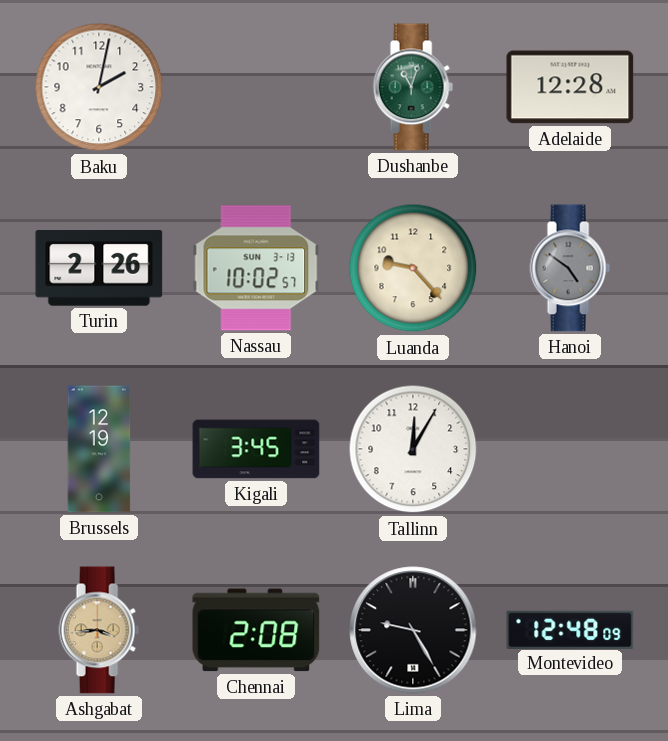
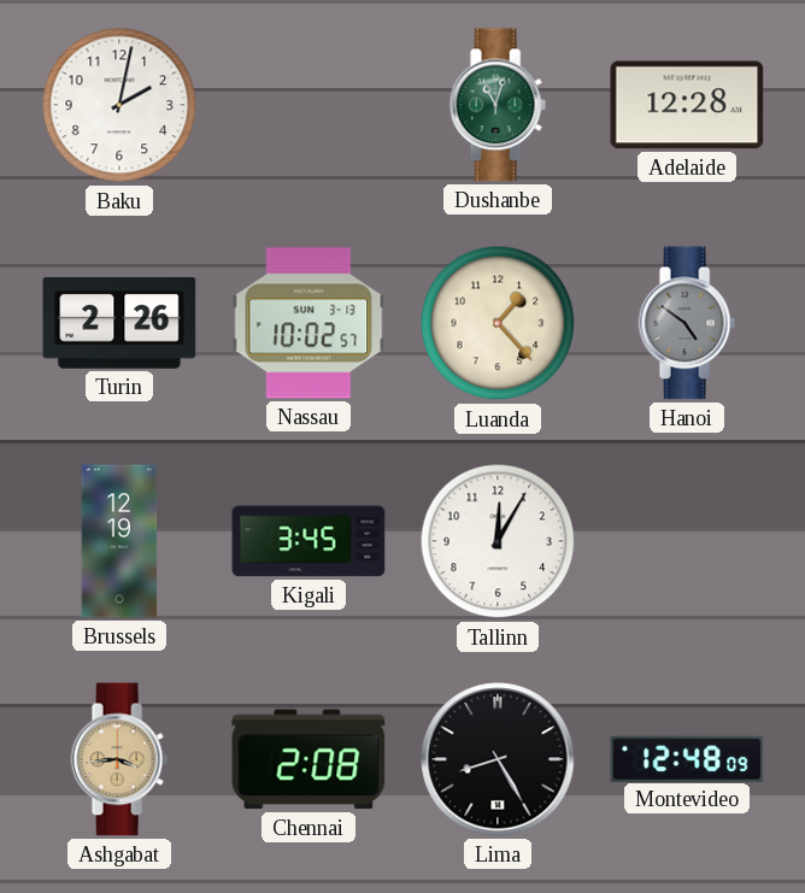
Luanda: 9:23 -> 1:23 (498, 323)
Lima: 9:25 -> 8:25 (498, 759)
